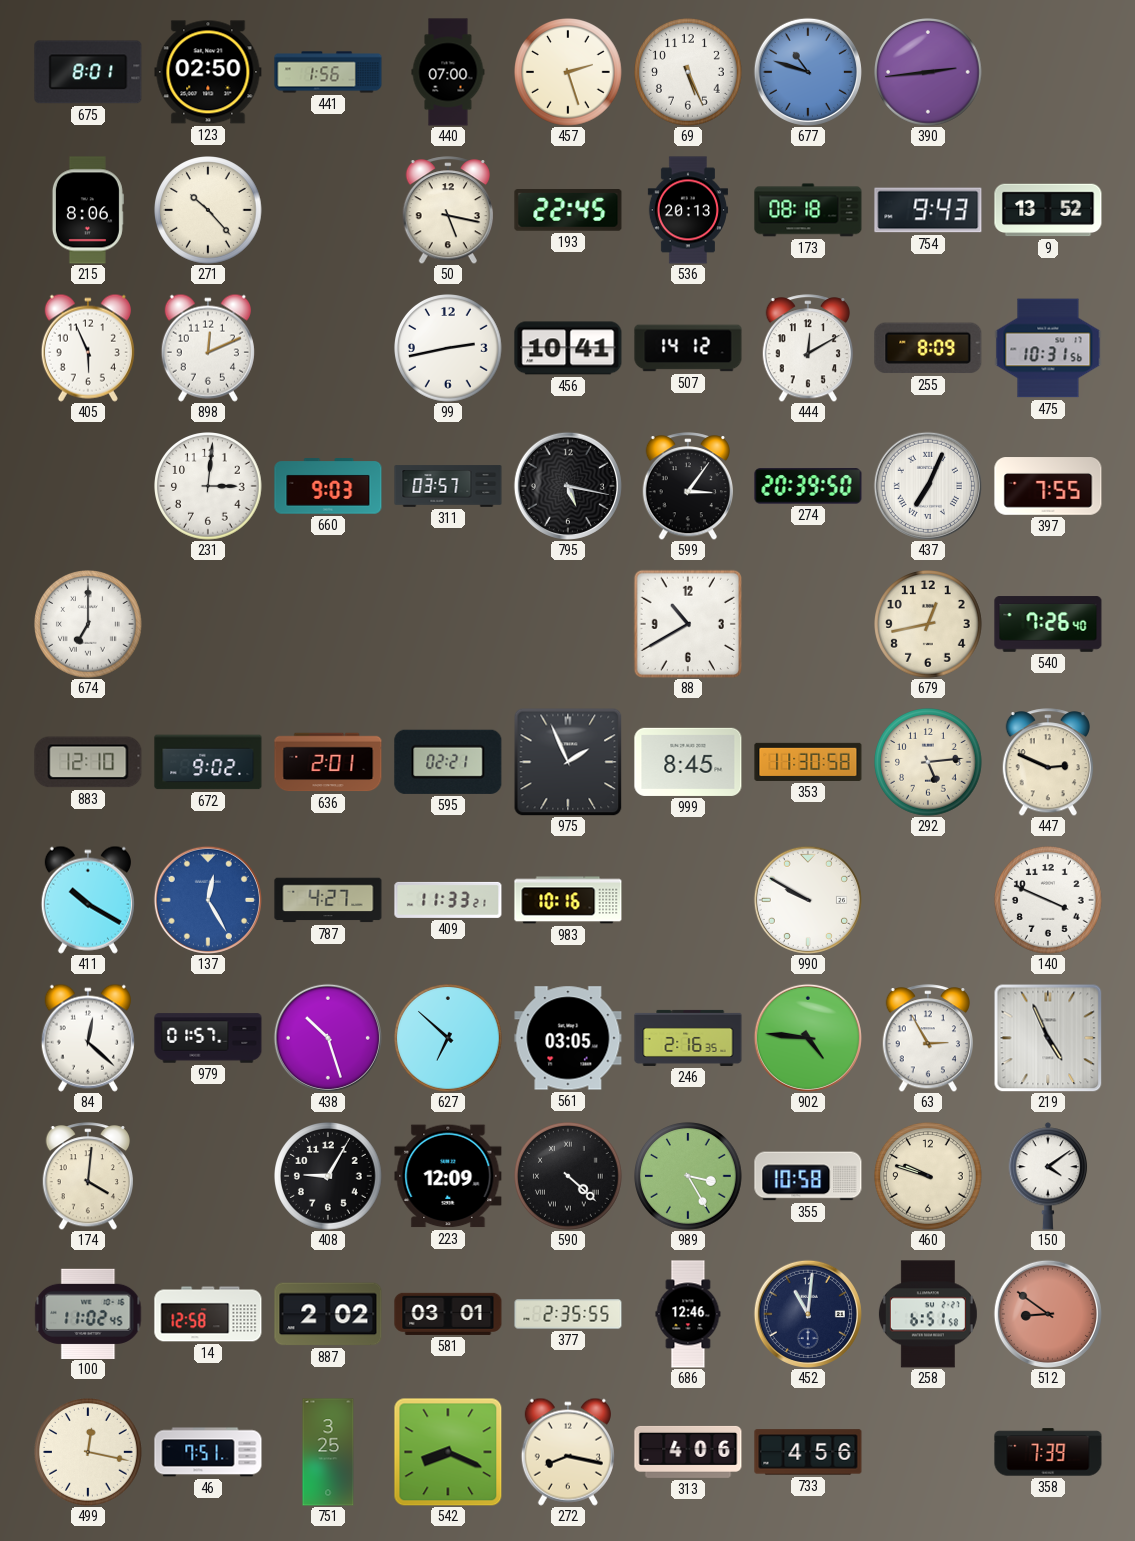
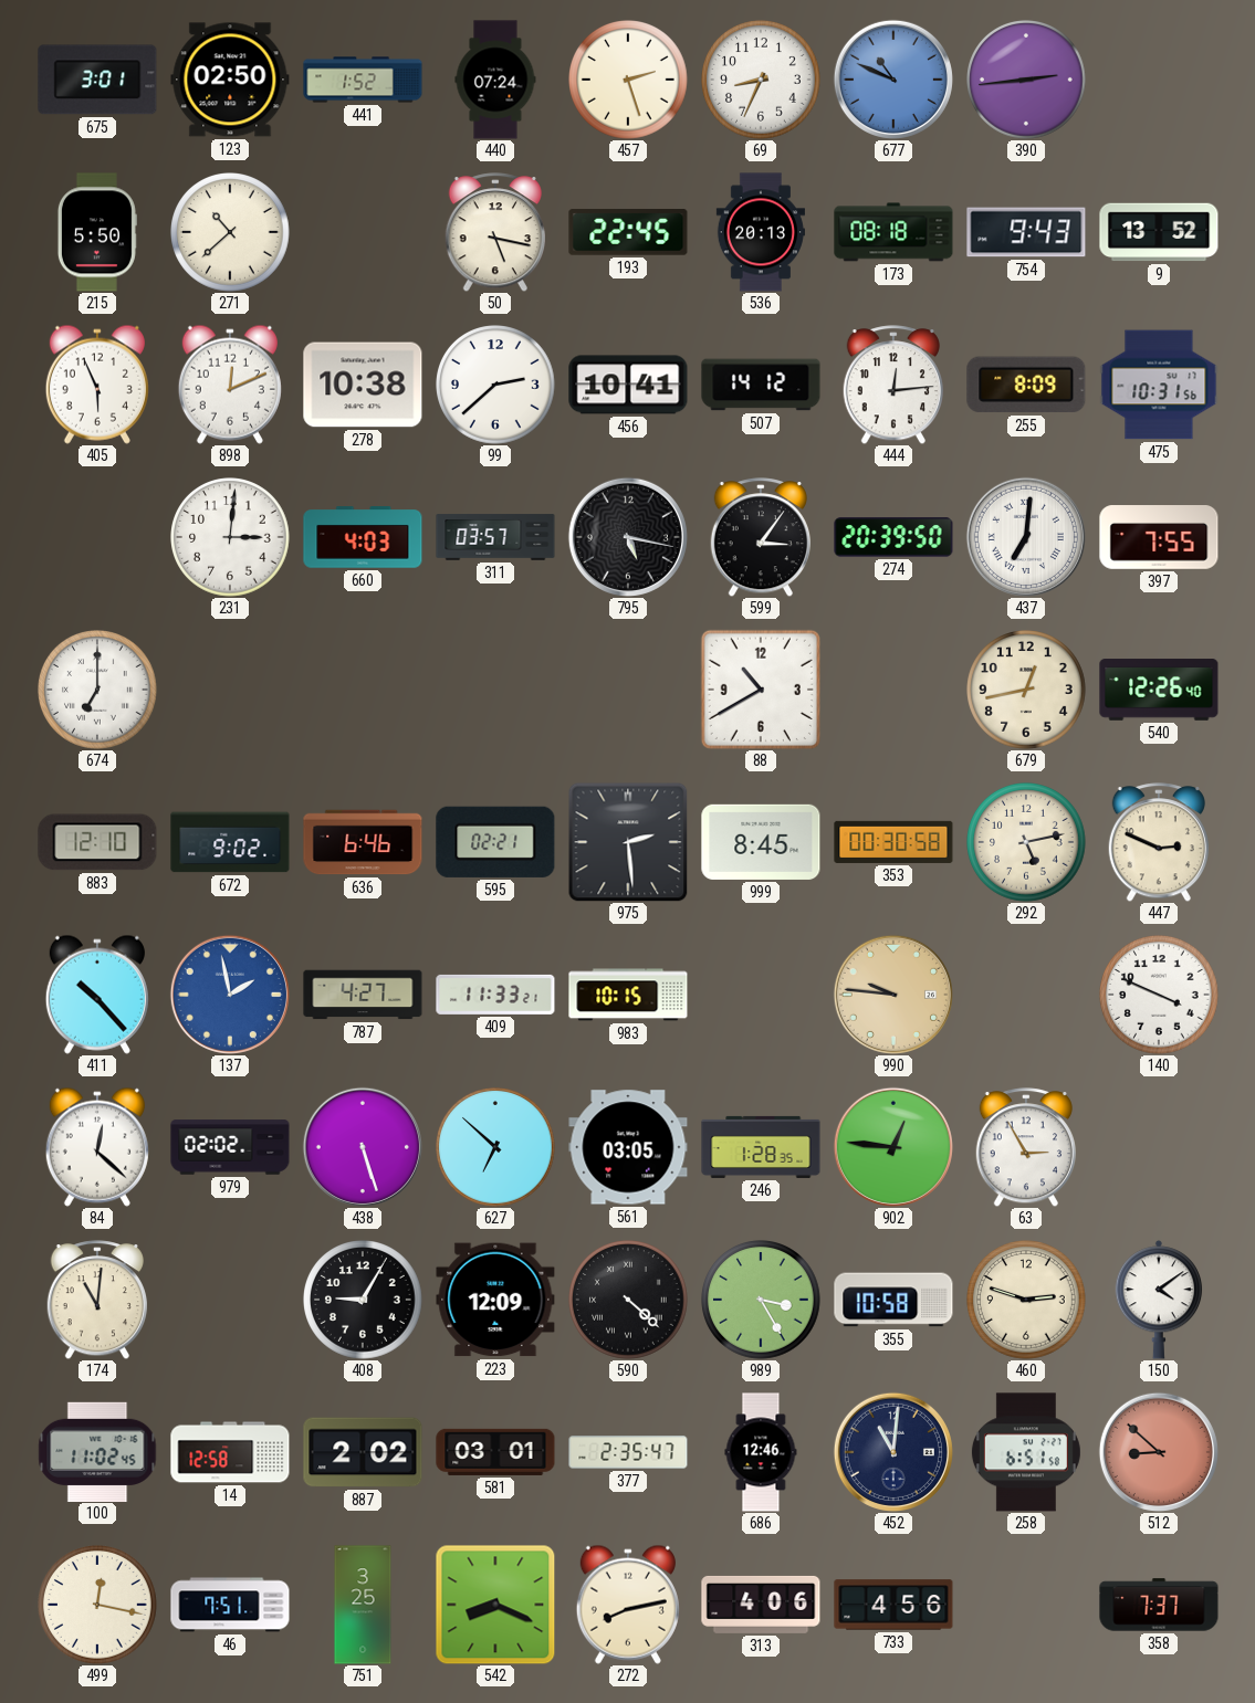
675: 8:01 -> 3:01 (97, 80)
441: 1:56 -> 1:52 (363, 80)
440: 07:00 -> 07:24 (495, 80)
69: 5:26 -> 8:34 (762, 81)
677: 10:48 -> 10:49 (893, 80)
215: 8:06 -> 5:50 (97, 232)
271: 10:23 -> 10:38 (231, 233)
278: none -> 10:38 (363, 385)
99: 2:43 -> 2:38 (496, 386)
444: 12:10 -> 12:14 (892, 385)
660: 9:03 -> 4:03 (363, 537)
437: 7:04 -> 7:01 (1026, 537)
540: 7:26 -> 12:26 (1159, 690)
636: 2:01 -> 6:46 (363, 842)
975: 1:56 -> 2:29 (628, 842)
353: 11:30 -> 00:30 (893, 842)
292: 5:14 -> 5:13 (1027, 843)
411: 10:20 -> 10:23 (97, 995)
137: 12:25 -> 1:58 (230, 995)
983: 10:16 -> 10:15 (628, 995)
990: 9:50 -> 9:46 (893, 995)
990 dial: white -> champagne (893, 995)
979: 01:57 -> 02:02 (230, 1147)
438: 10:27 -> 5:27 (363, 1147)
246: 2:16 -> 1:28 (761, 1147)
902: 4:46 -> 12:46 (893, 1147)
219: 4:56 -> none (1048, 1038)
174: 4:01 -> 11:01 (96, 1300)
460: 9:48 -> 2:48 (1027, 1301)
377: 2:35:55 -> 2:35:47 (628, 1452)
512: 8:51 -> 8:52 (1159, 1452)
272: 8:17 -> 8:13 (628, 1605)
358: 7:39 -> 7:37 (1159, 1605)
